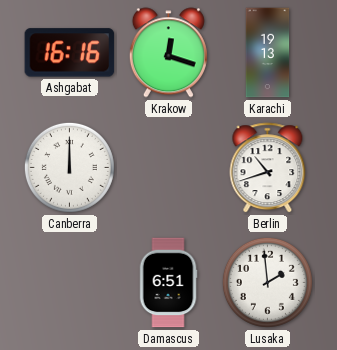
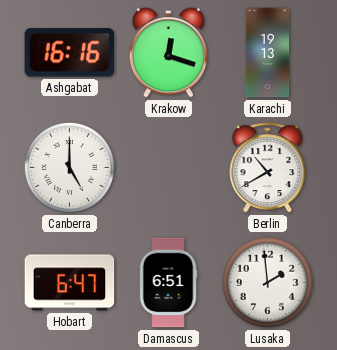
Canberra: 12:00 -> 5:00 (69, 167)
Berlin: 10:42 -> 10:40 (268, 168)
Hobart: none -> 6:47 (70, 283)
